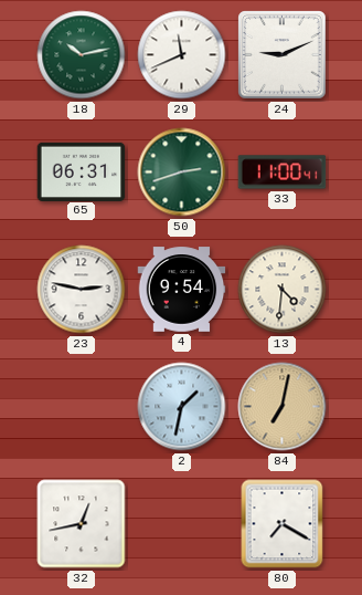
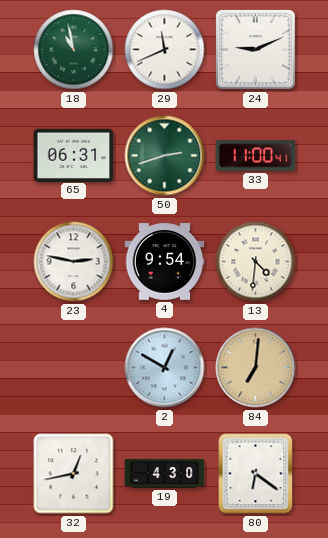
18: 10:13 -> 10:58 (74, 50)
2: 1:32 -> 12:50 (165, 368)
84: 7:02 -> 7:01 (256, 368)
19: none -> 4:30 (165, 474)
80: 7:20 -> 6:21 (256, 474)
